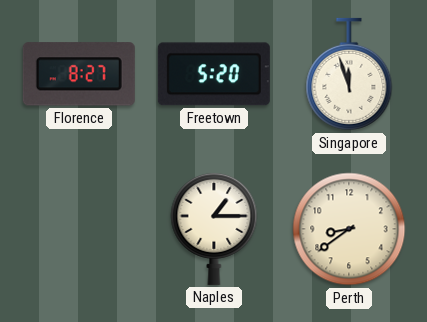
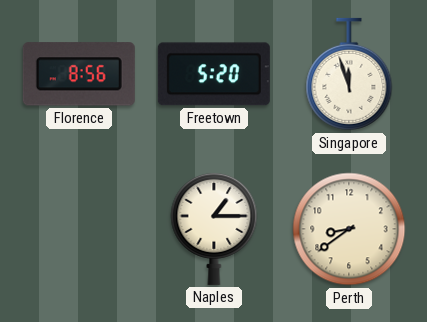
Florence: 8:27 -> 8:56 (79, 74)
